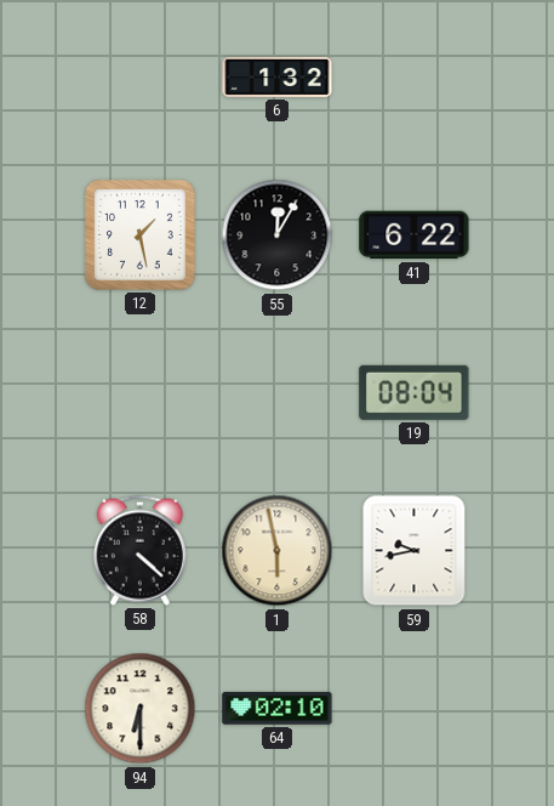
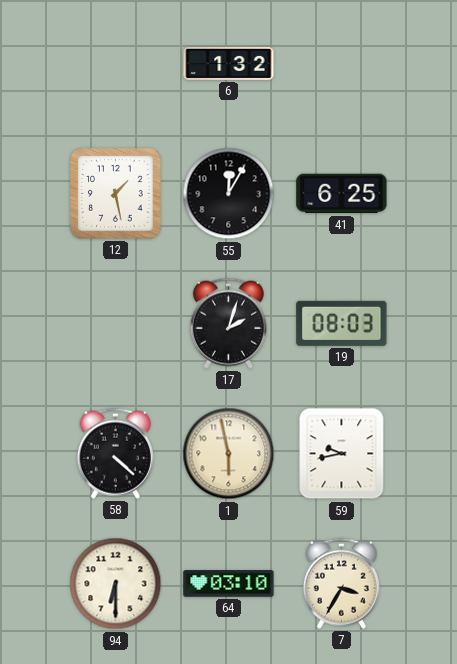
41: 6:22 -> 6:25 (342, 194)
17: none -> 2:03 (228, 323)
19: 08:04 -> 08:03 (342, 323)
64: 02:10 -> 03:10 (229, 584)
7: none -> 3:35 (341, 583)
